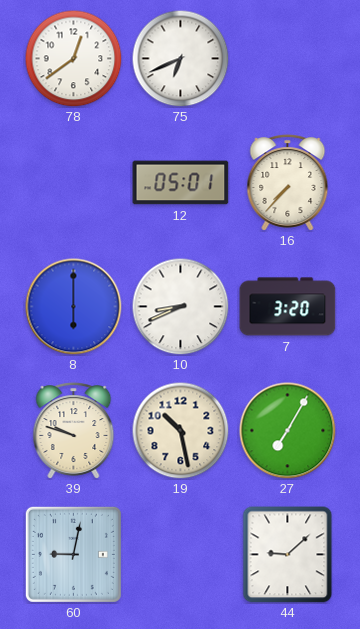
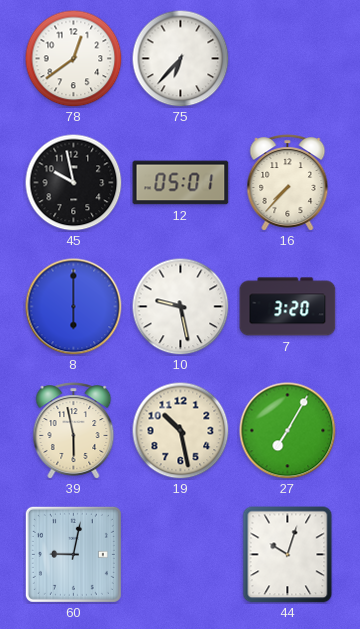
75: 6:41 -> 6:37 (180, 58)
45: none -> 9:58 (73, 182)
10: 8:41 -> 9:28 (180, 306)
39: 9:48 -> 5:58 (74, 431)
44: 9:08 -> 10:03 (288, 555)
